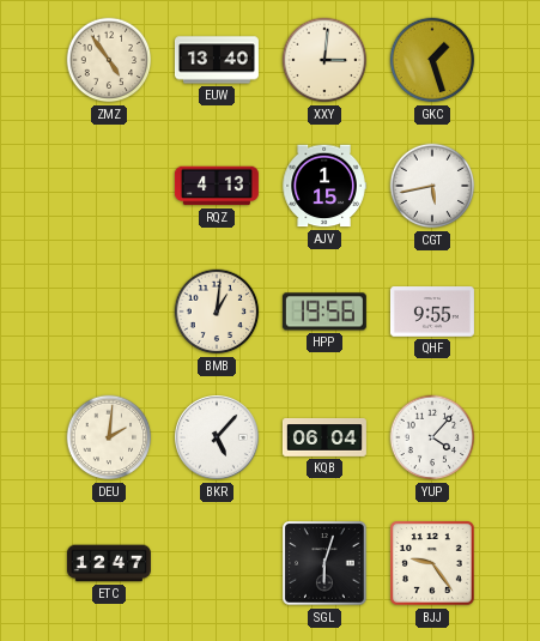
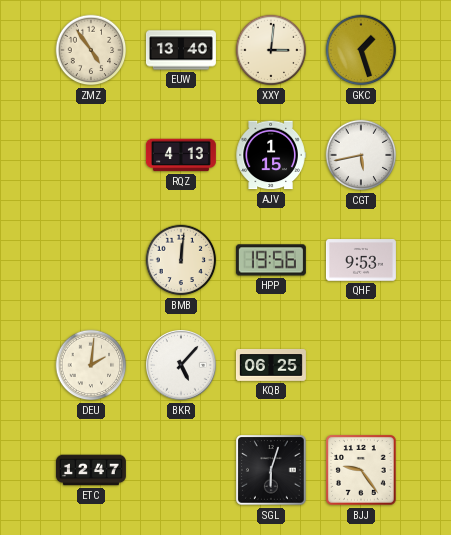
BMB: 1:01 -> 12:01 (181, 260)
QHF: 9:55 -> 9:53 (361, 260)
KQB: 06:04 -> 06:25 (271, 366)
YUP: 4:07 -> none (432, 437)
